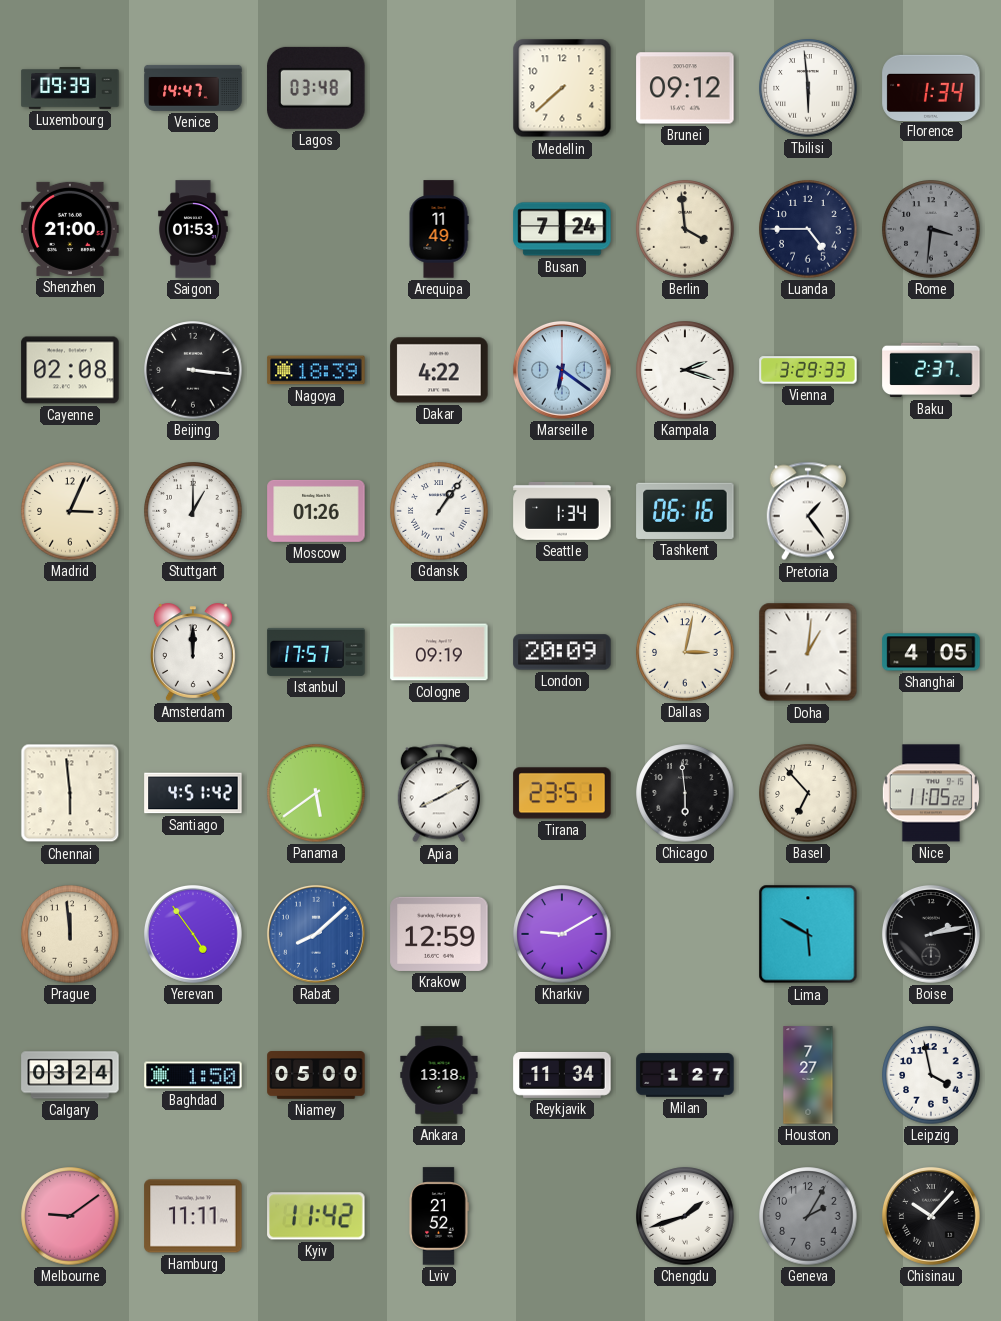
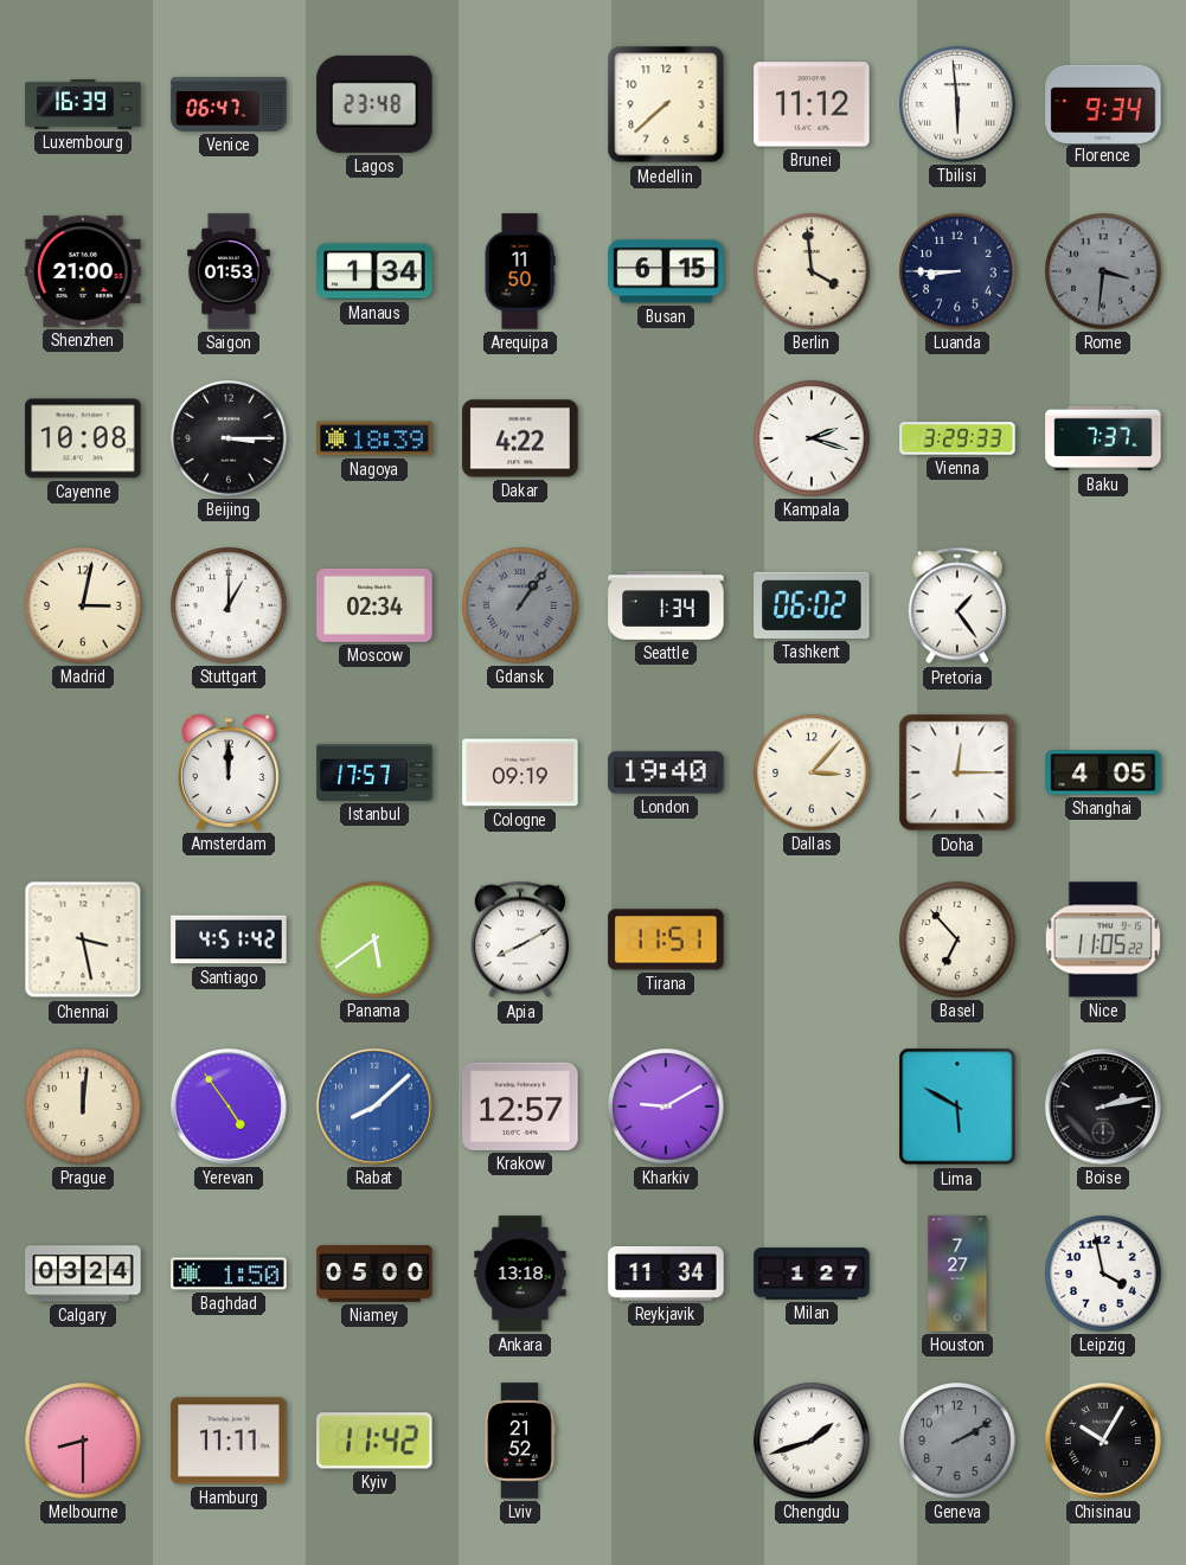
Luxembourg: 09:39 -> 16:39 (83, 104)
Venice: 14:47 -> 06:47 (229, 104)
Lagos: 03:48 -> 23:48 (374, 104)
Brunei: 09:12 -> 11:12 (812, 104)
Florence: 1:34 -> 9:34 (1103, 103)
Manaus: none -> 1:34 (374, 271)
Arequipa: 11:49 -> 11:50 (520, 271)
Busan: 7:24 -> 6:15 (666, 271)
Luanda: 4:45 -> 8:45 (957, 271)
Cayenne: 02:08 -> 10:08 (83, 438)
Beijing: 3:16 -> 3:15 (229, 438)
Marseille: 6:21 -> none (562, 370)
Baku: 2:37 -> 7:37 (1103, 438)
Madrid: 3:04 -> 3:02 (83, 605)
Moscow: 01:26 -> 02:34 (374, 605)
Gdansk dial: white -> grey (520, 605)
Tashkent: 06:16 -> 06:02 (812, 605)
London: 20:09 -> 19:40 (666, 772)
Dallas: 3:02 -> 3:07 (812, 772)
Doha: 1:01 -> 12:15 (957, 772)
Chennai: 5:59 -> 3:28 (83, 939)
Tirana: 23:51 -> 11:51 (666, 939)
Chicago: 5:59 -> none (685, 793)
Prague: 11:59 -> 12:01 (83, 1107)
Krakow: 12:59 -> 12:57 (520, 1107)
Melbourne: 9:09 -> 8:30 (83, 1441)
Geneva: 2:05 -> 2:10 (957, 1441)
Chisinau: 10:07 -> 10:05 (1103, 1441)
